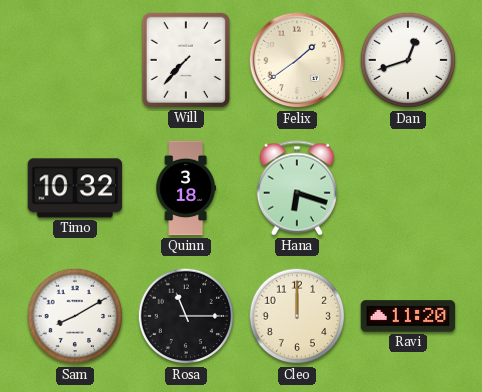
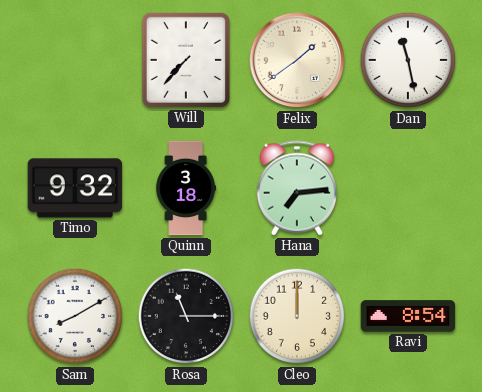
Dan: 12:42 -> 11:28 (408, 60)
Timo: 10:32 -> 9:32 (75, 188)
Hana: 6:18 -> 7:14 (297, 188)
Ravi: 11:20 -> 8:54 (408, 316)
